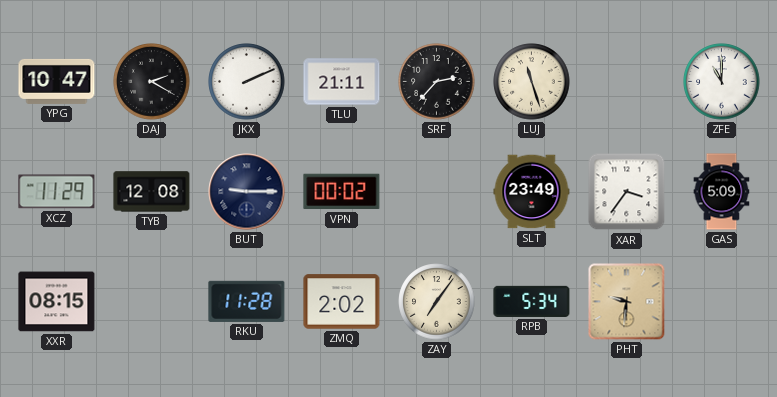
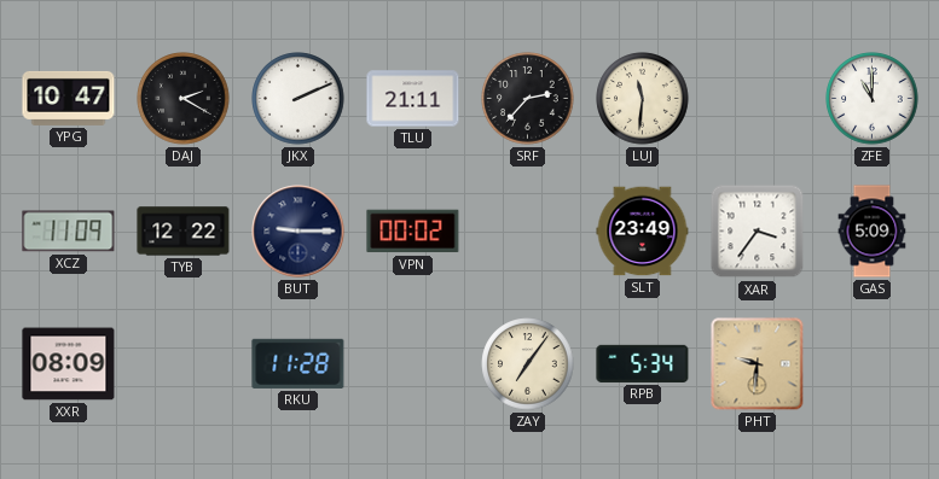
LUJ: 11:27 -> 11:31 (643, 99)
XCZ: 11:29 -> 11:09 (69, 232)
TYB: 12:08 -> 12:22 (184, 232)
XXR: 08:15 -> 08:09 (69, 364)
ZMQ: 2:02 -> none (342, 302)
